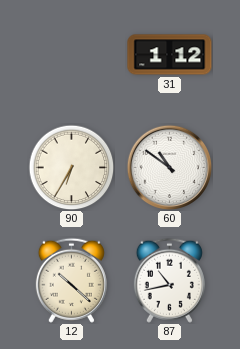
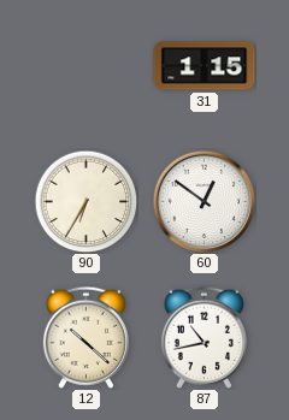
31: 1:12 -> 1:15 (205, 66)
60: 10:51 -> 12:51 (204, 201)
